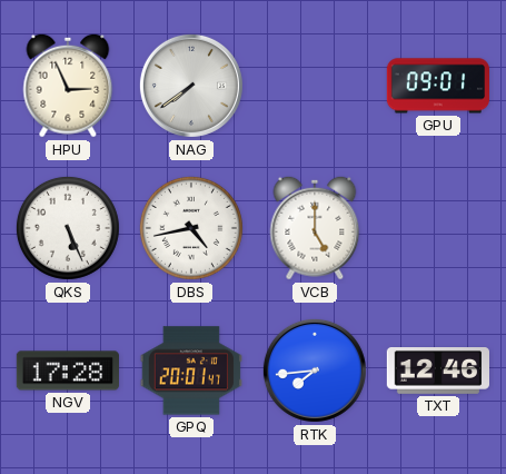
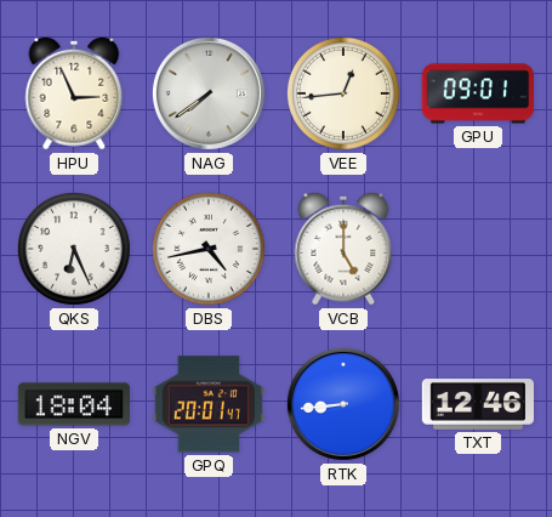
VEE: none -> 12:44 (343, 93)
QKS: 5:26 -> 6:26 (74, 249)
NGV: 17:28 -> 18:04 (73, 404)
RTK: 7:44 -> 8:44 (343, 404)
